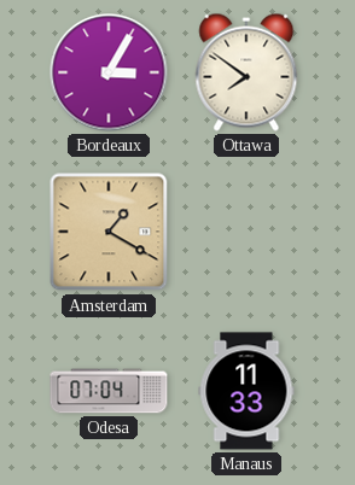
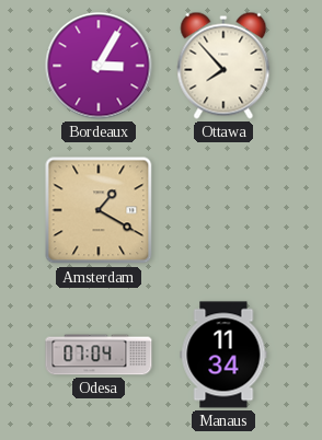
Ottawa: 7:51 -> 7:53 (223, 66)
Manaus: 11:33 -> 11:34 (223, 355)
